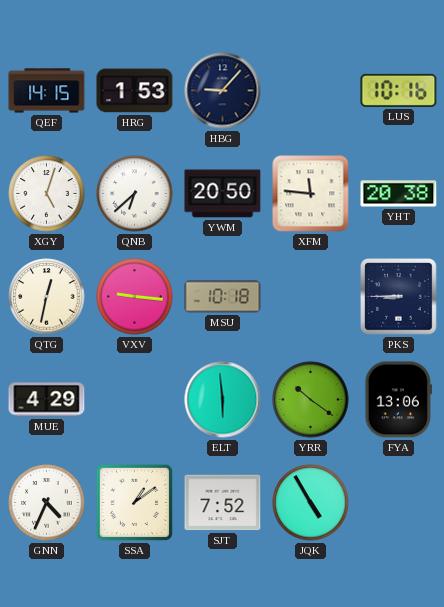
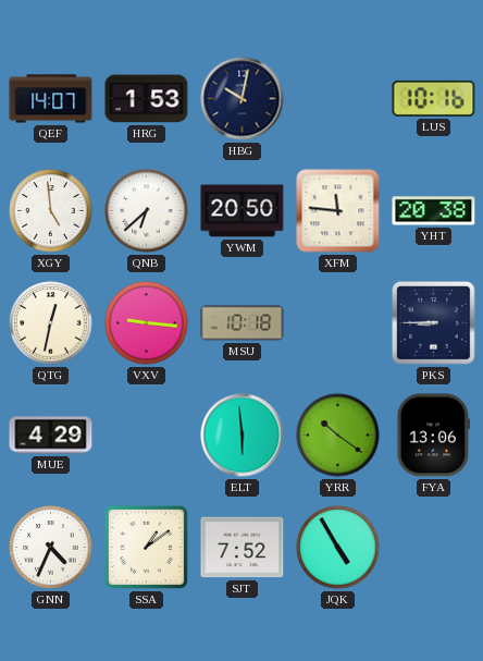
QEF: 14:15 -> 14:07 (51, 99)
HBG: 9:07 -> 10:02 (243, 99)
XGY: 5:03 -> 4:59 (51, 211)
